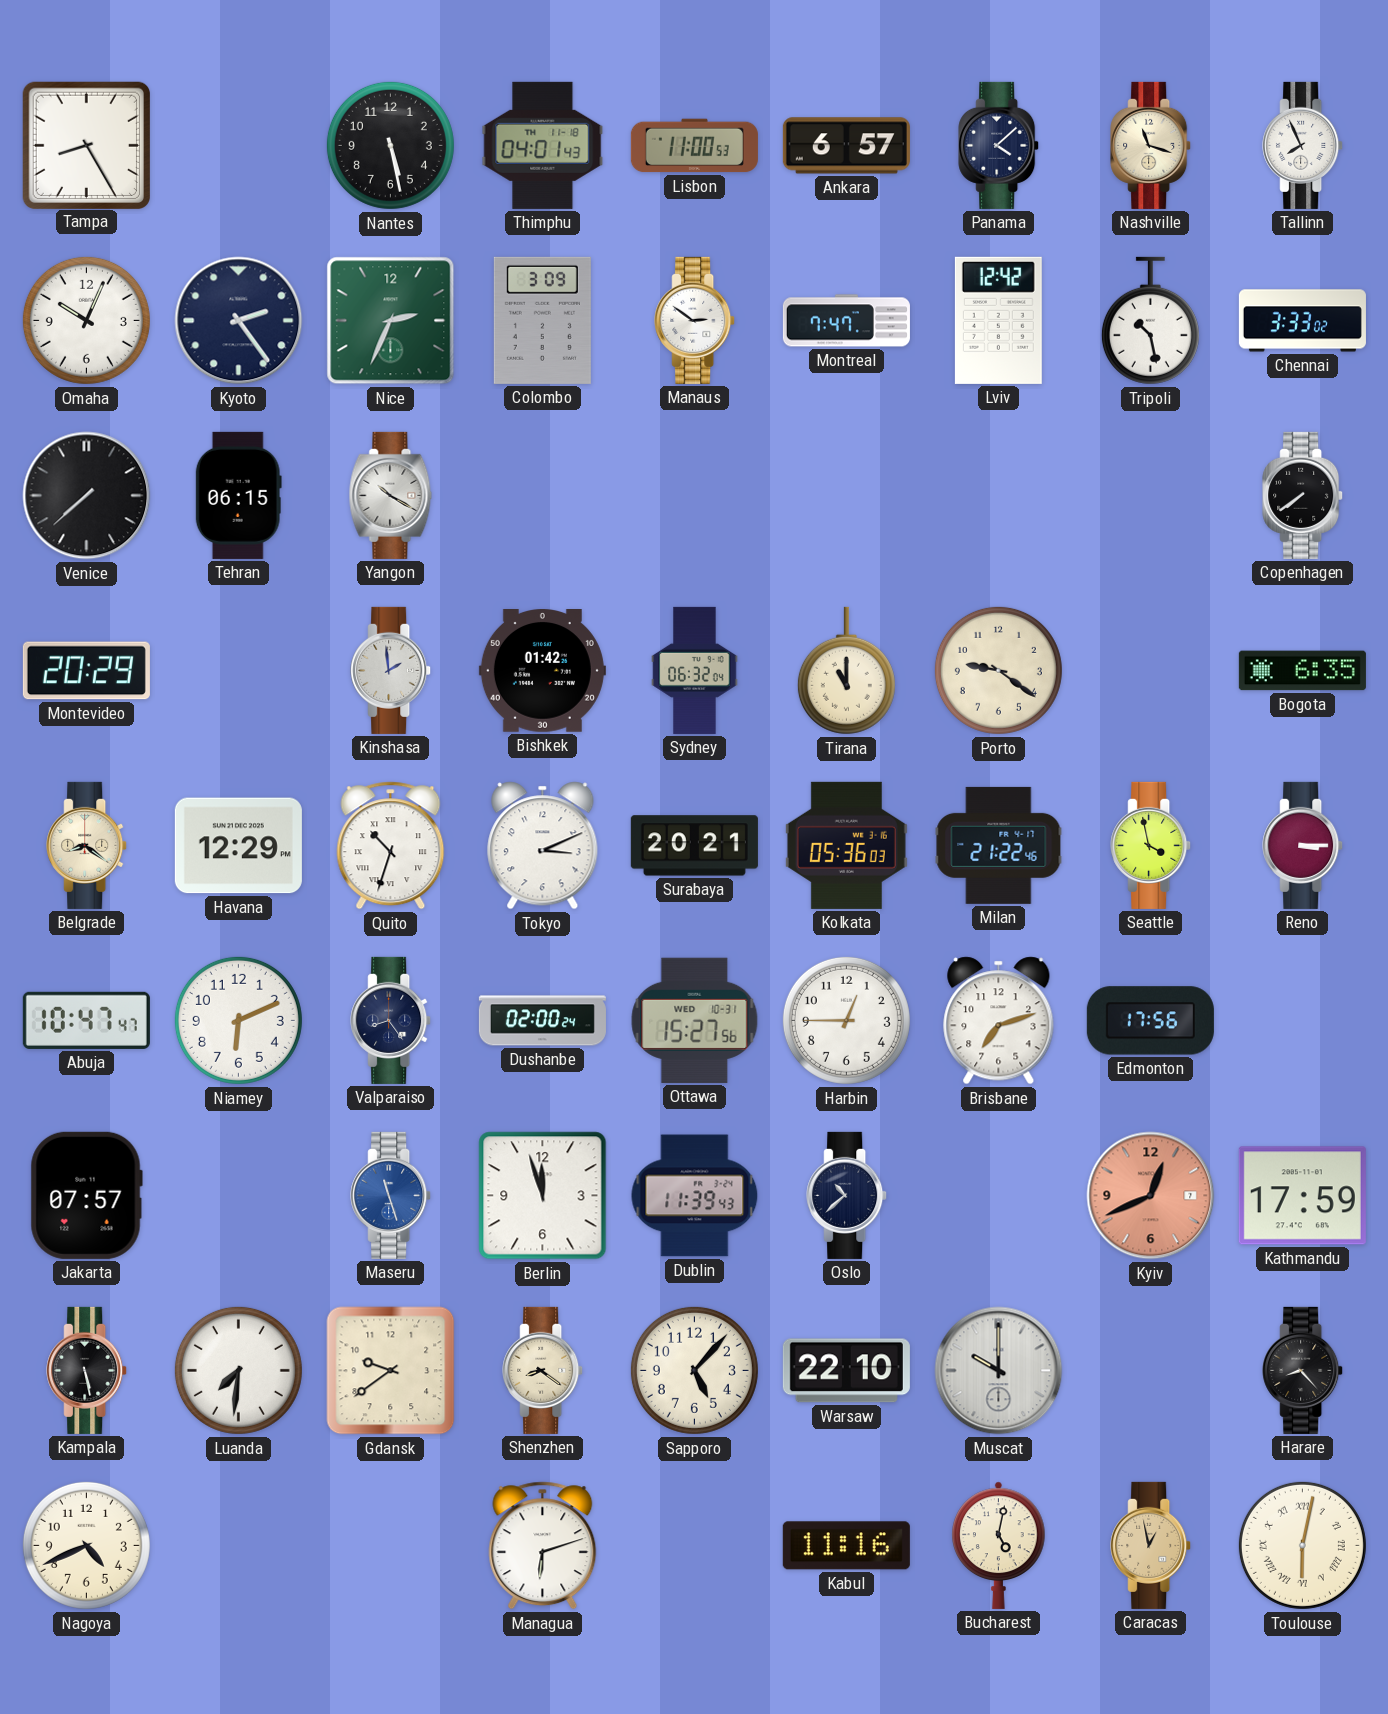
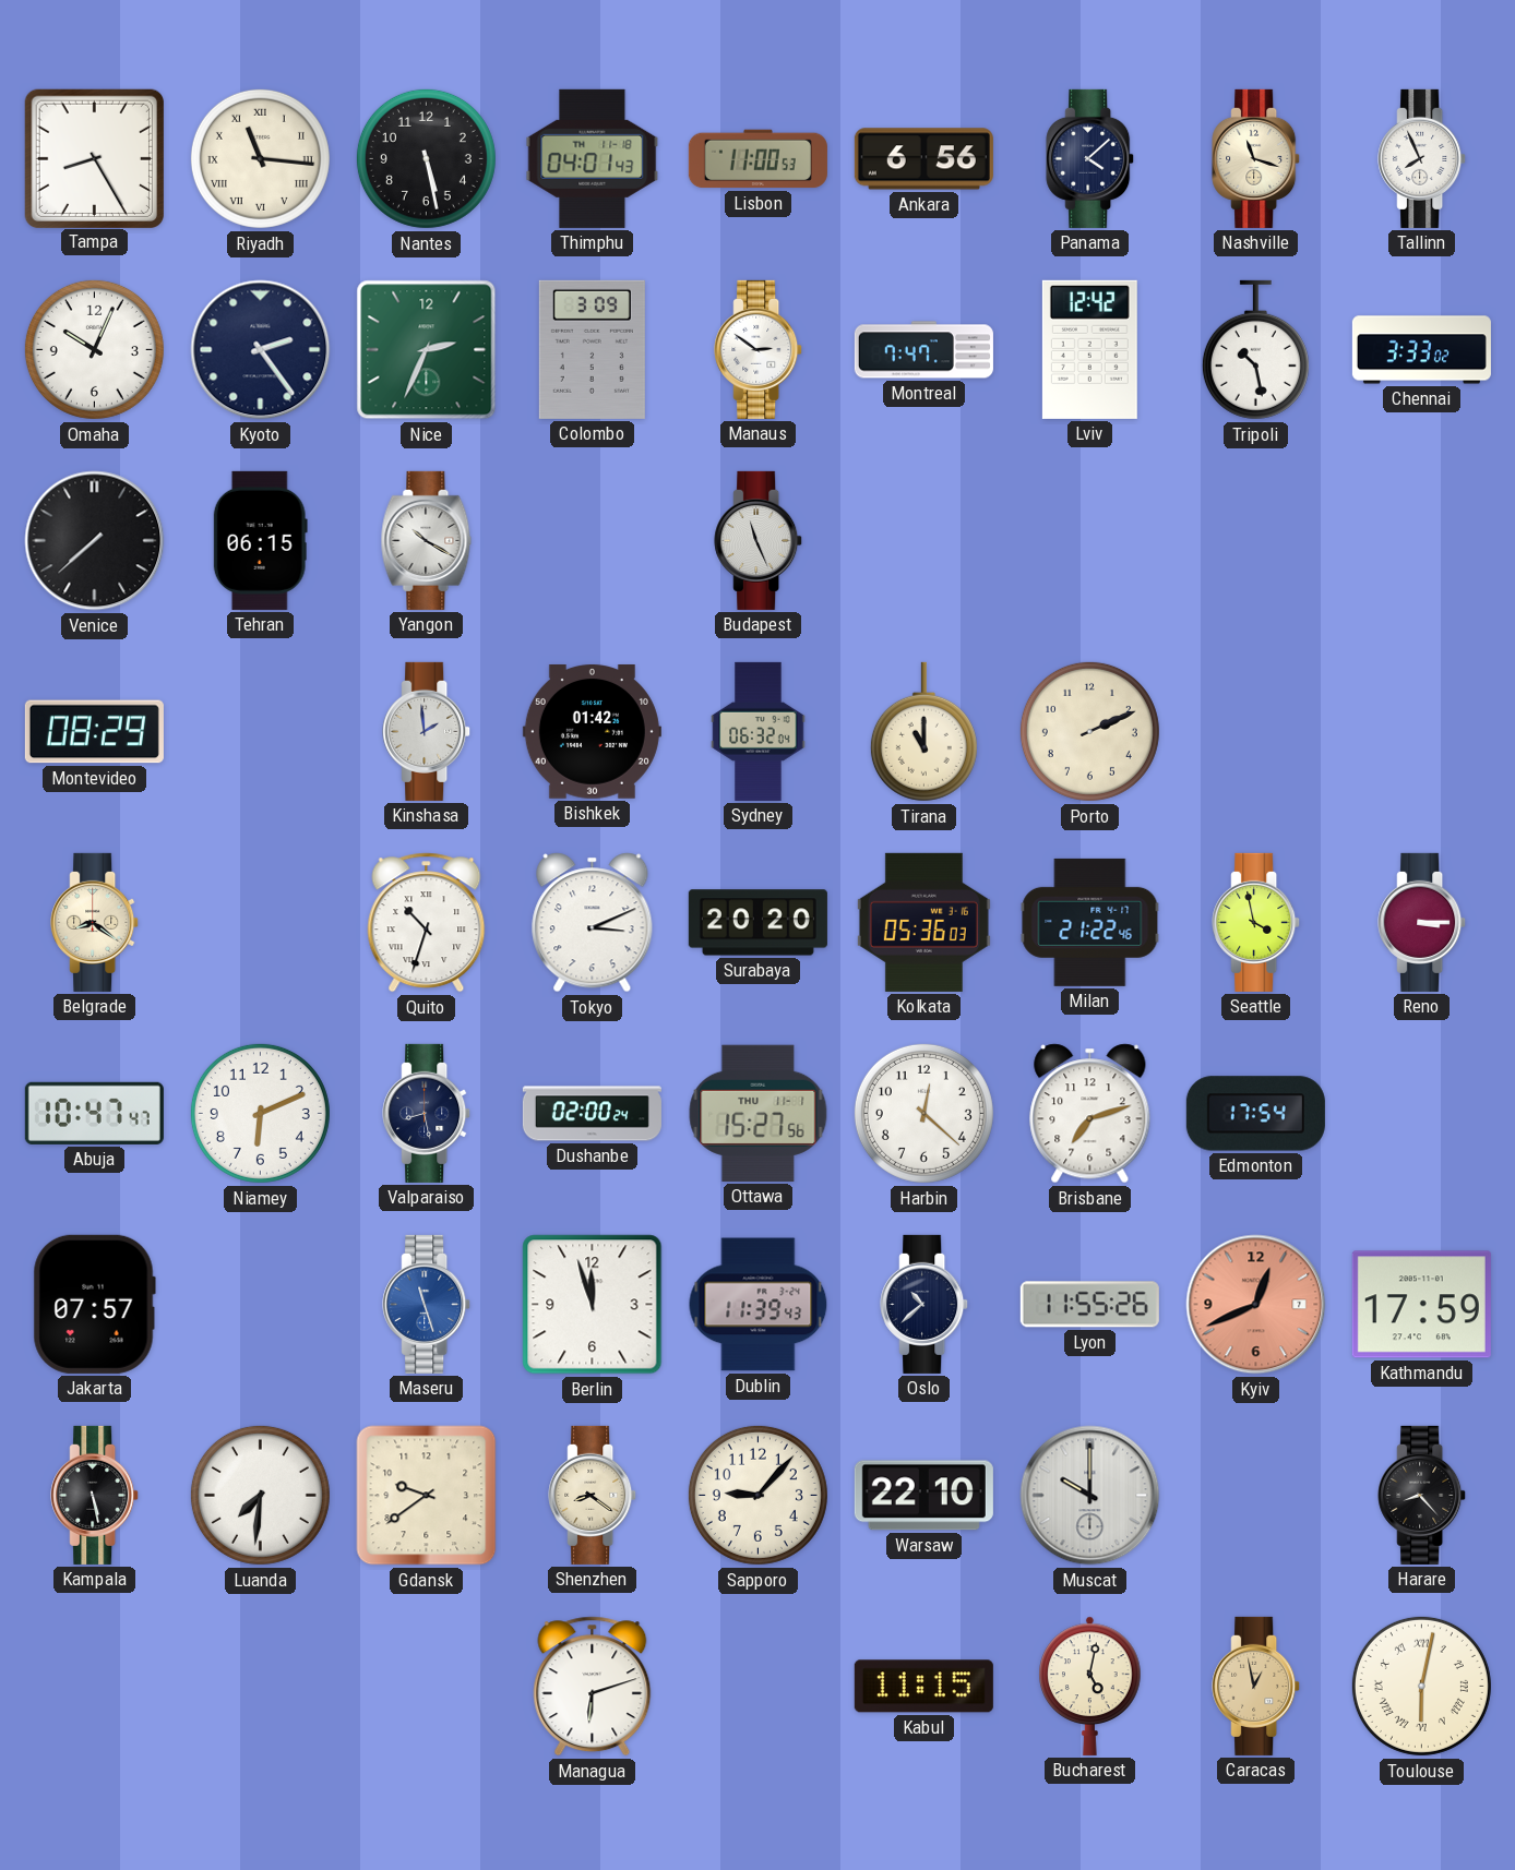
Riyadh: none -> 11:16 (260, 158)
Ankara: 6:57 -> 6:56 (923, 159)
Budapest: none -> 11:26 (759, 540)
Copenhagen: 7:39 -> none (1303, 495)
Montevideo: 20:29 -> 08:29 (94, 732)
Porto: 9:21 -> 2:11 (1089, 731)
Bogota: 6:35 -> none (1302, 671)
Havana: 12:29 -> none (238, 846)
Surabaya: 20:21 -> 20:20 (758, 923)
Valparaiso: 8:24 -> 8:28 (427, 1113)
Ottawa date: WED 10-31 -> THU 11-1 (759, 1113)
Harbin: 12:45 -> 12:22 (923, 1113)
Edmonton: 17:56 -> 17:54 (1255, 1114)
Lyon: none -> 11:55 (1089, 1305)
Sapporo: 5:07 -> 9:07 (758, 1495)
Nagoya: 4:41 -> none (86, 1545)
Kabul: 11:16 -> 11:15 (923, 1687)
